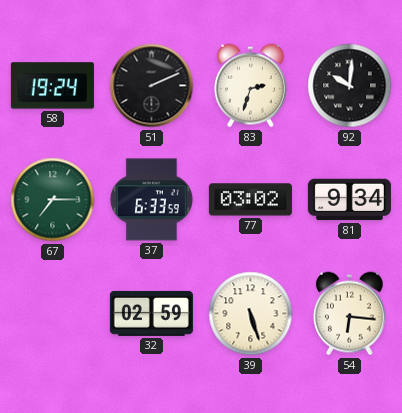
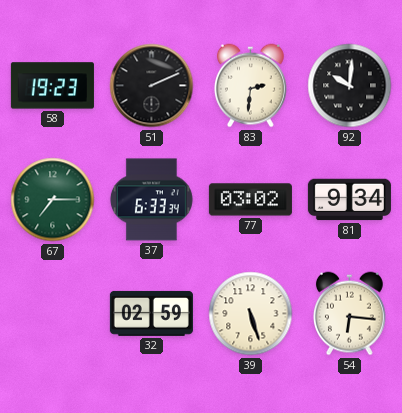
58: 19:24 -> 19:23 (52, 86)
83: 2:33 -> 2:31 (250, 86)
37: 6:33:59 -> 6:33:34 (151, 200)
